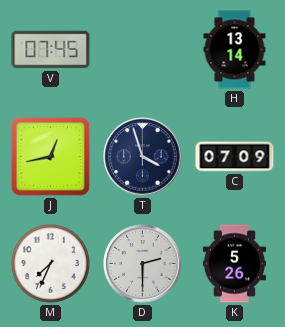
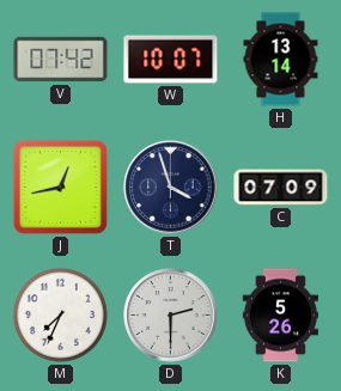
V: 07:45 -> 07:42 (61, 60)
W: none -> 10:07 (171, 60)
